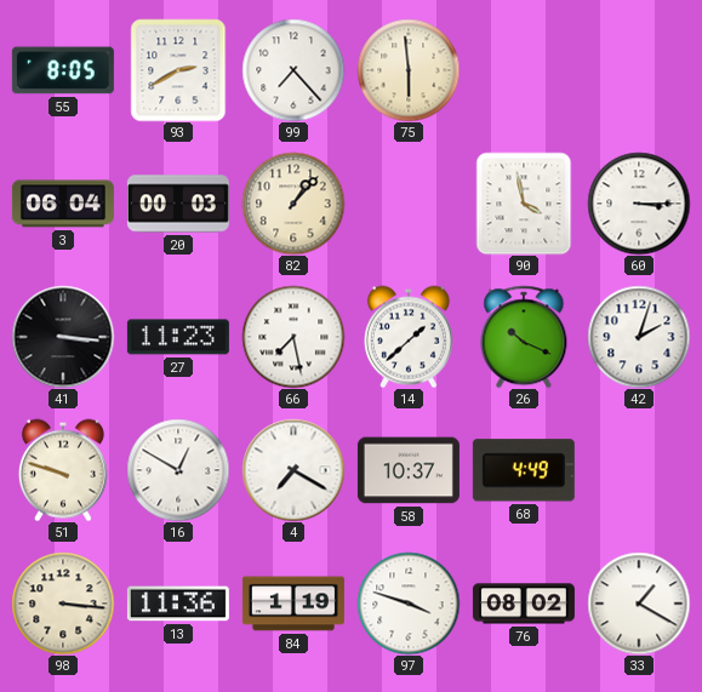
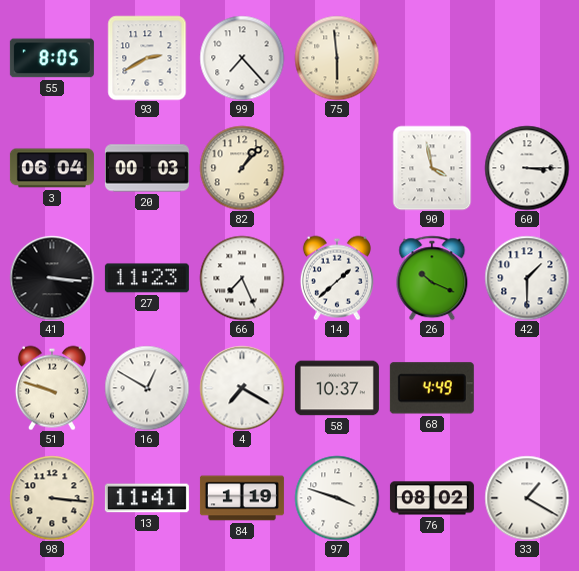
66: 7:28 -> 7:26 (242, 278)
42: 2:03 -> 1:30 (527, 278)
13: 11:36 -> 11:41 (147, 498)
